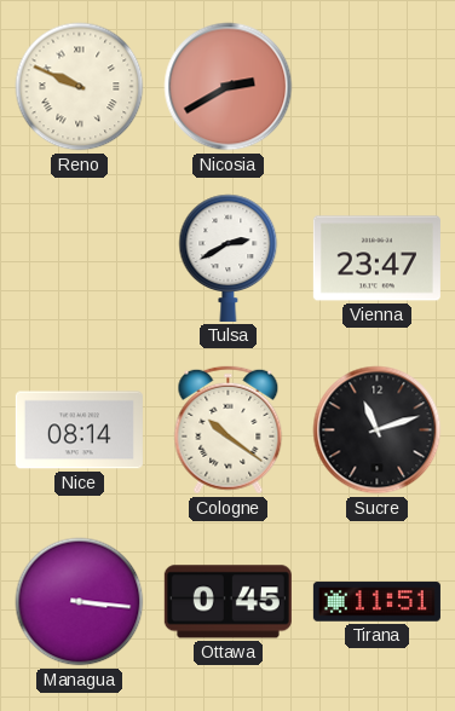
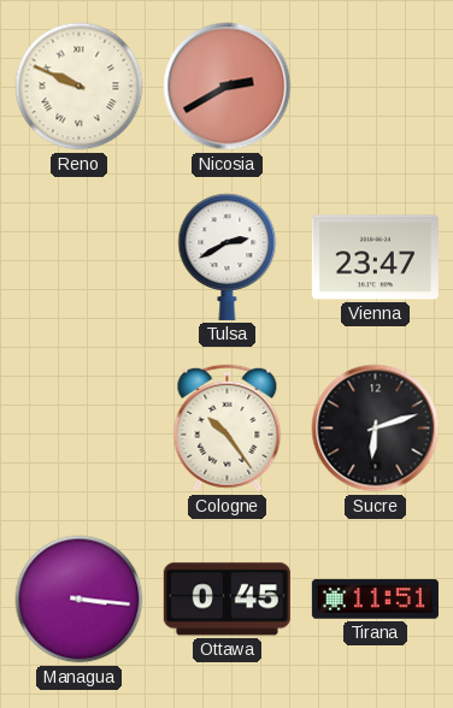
Nice: 08:14 -> none (79, 430)
Cologne: 10:21 -> 10:24 (228, 429)
Sucre: 11:12 -> 6:12 (376, 429)
